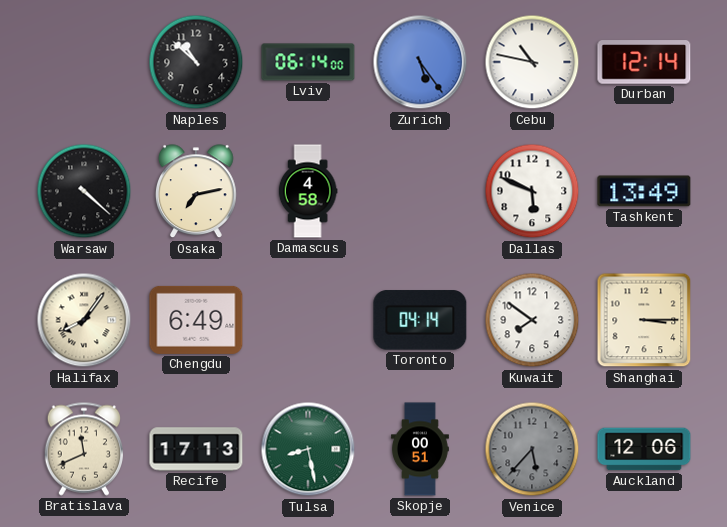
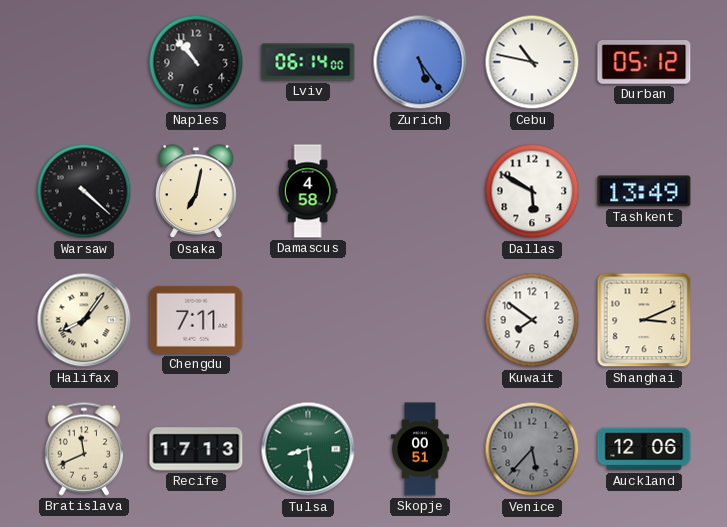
Naples: 10:52 -> 10:53 (196, 62)
Durban: 12:14 -> 05:12 (644, 62)
Osaka: 7:13 -> 7:02 (196, 192)
Dallas: 5:49 -> 5:50 (532, 191)
Chengdu: 6:49 -> 7:11 (196, 320)
Toronto: 04:14 -> none (420, 320)
Shanghai: 3:15 -> 3:11 (644, 320)
Tulsa: 8:28 -> 8:29 (308, 449)
